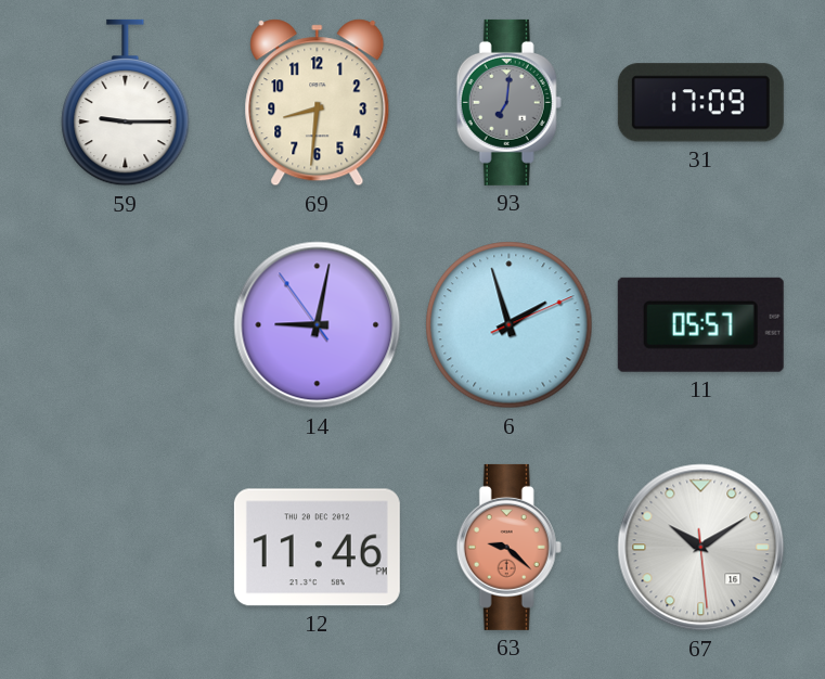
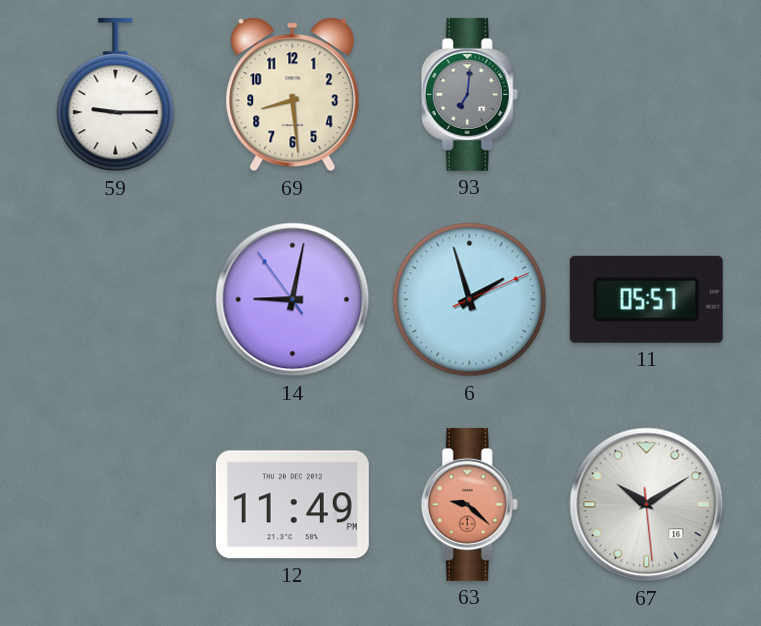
69: 8:31 -> 8:29 (293, 95)
31: 17:09 -> none (700, 103)
12: 11:46 -> 11:49 (292, 505)
